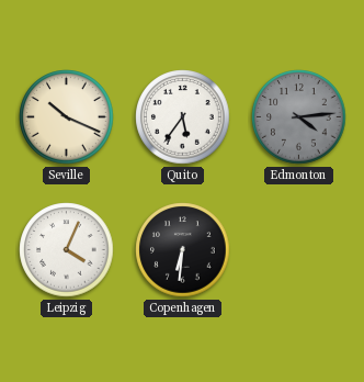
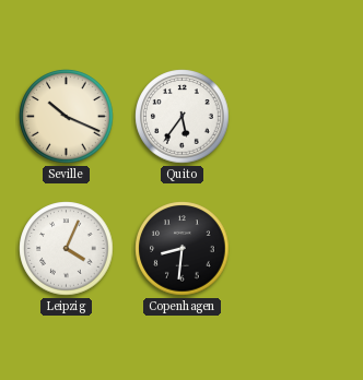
Edmonton: 4:14 -> none (299, 117)
Copenhagen: 6:31 -> 8:31 (183, 249)
